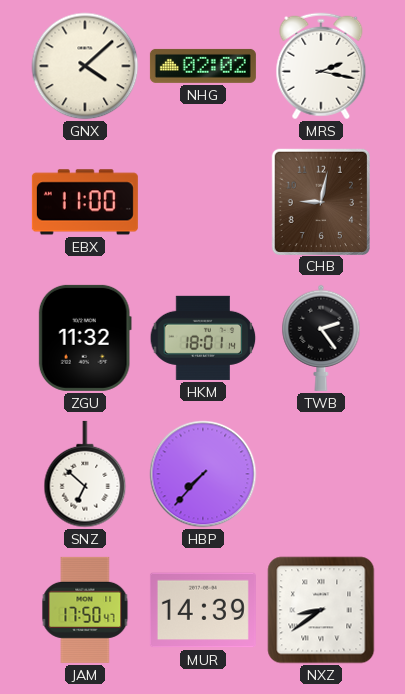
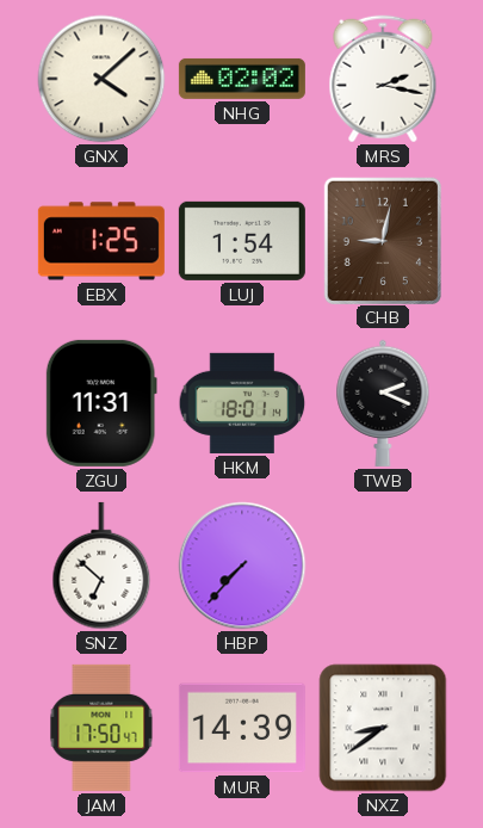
EBX: 11:00 -> 1:25 (101, 241)
LUJ: none -> 1:54 (242, 241)
ZGU: 11:32 -> 11:31 (101, 403)
TWB: 2:24 -> 2:19 (383, 403)
